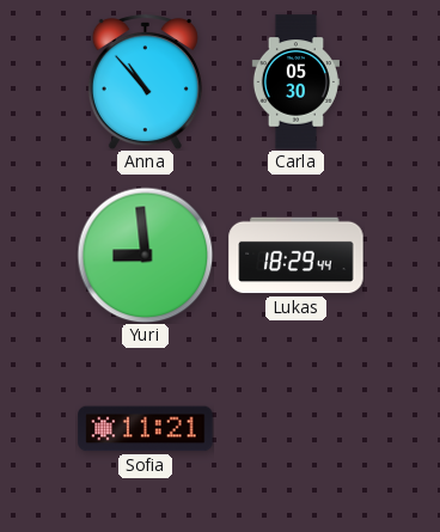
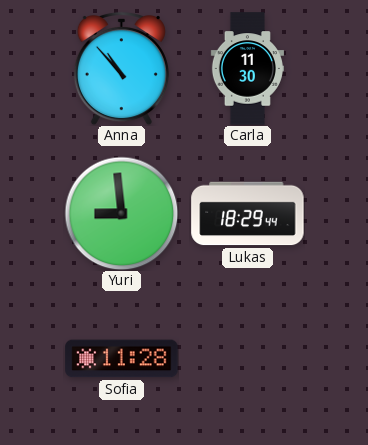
Carla: 05:30 -> 11:30 (247, 69)
Sofia: 11:21 -> 11:28 (122, 359)
